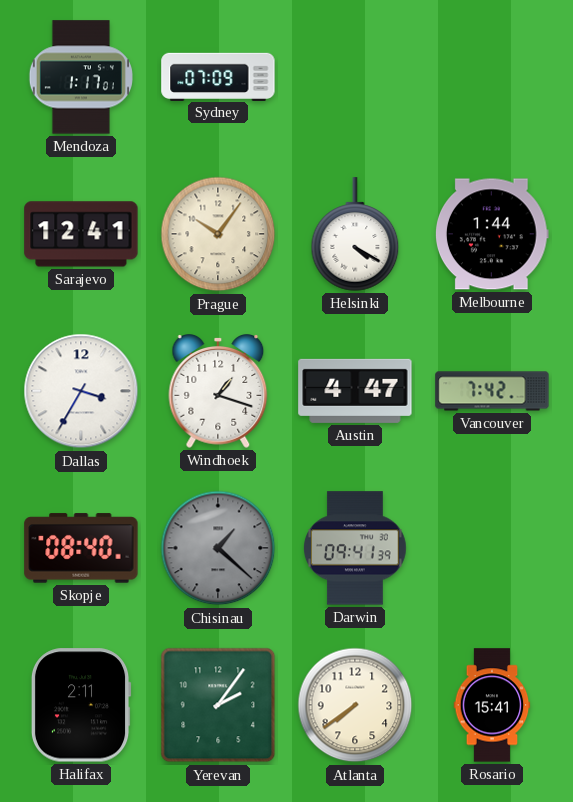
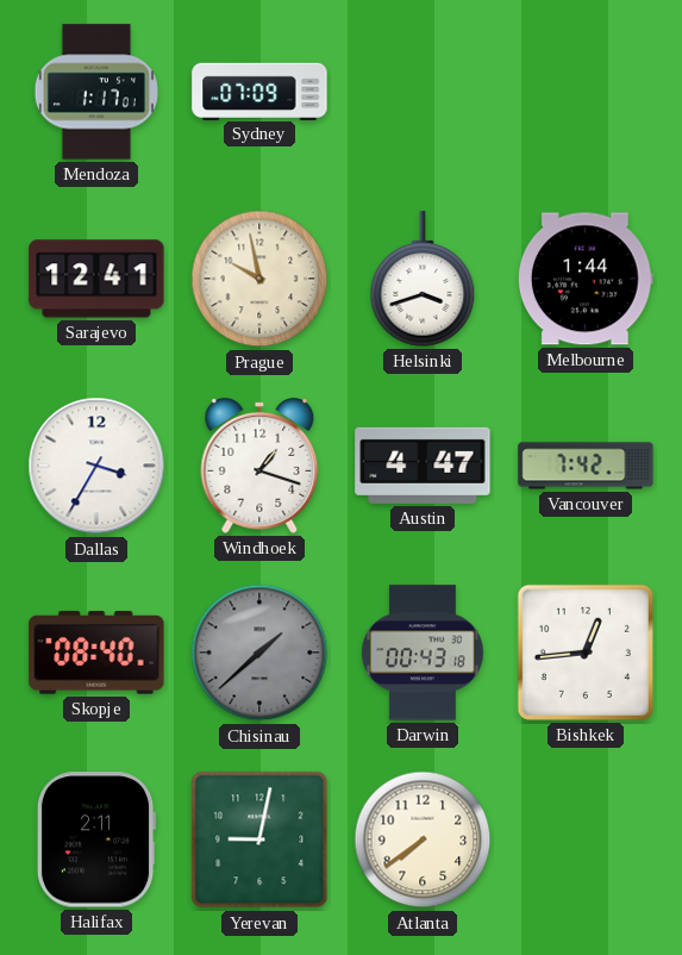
Prague: 10:06 -> 9:58 (259, 279)
Helsinki: 4:20 -> 3:42 (423, 279)
Chisinau: 1:22 -> 1:38 (259, 653)
Darwin: 09:41 -> 00:43 (424, 653)
Bishkek: none -> 12:44 (586, 653)
Yerevan: 2:06 -> 9:02 (259, 839)
Rosario: 15:41 -> none (492, 705)
